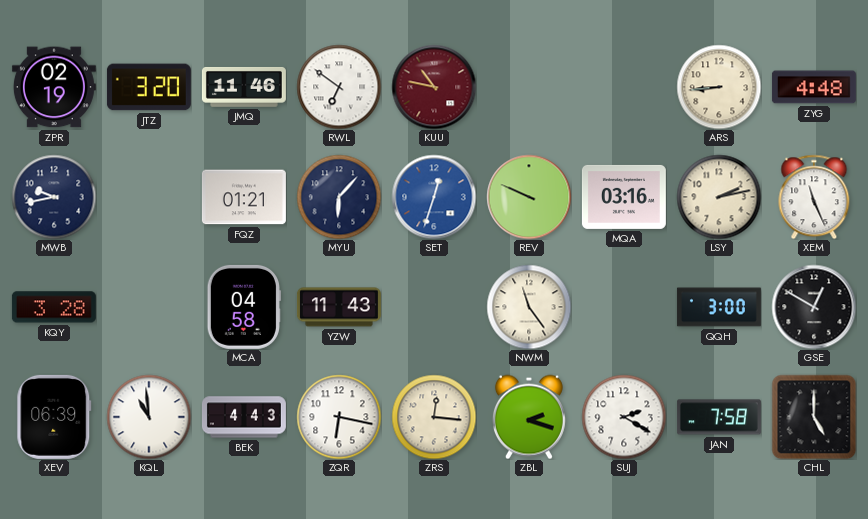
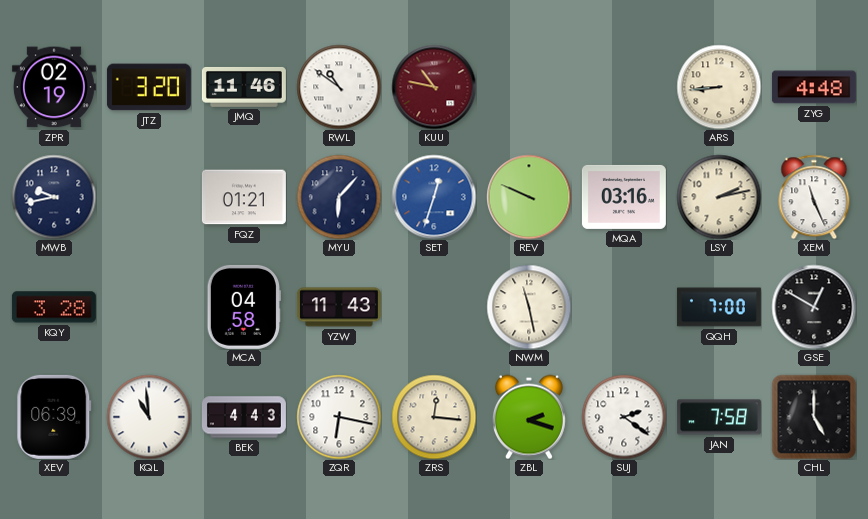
RWL: 6:51 -> 10:51 (339, 87)
NWM: 11:24 -> 11:28 (529, 307)
QQH: 3:00 -> 7:00 (719, 307)
SUJ: 2:20 -> 2:21 (624, 417)
